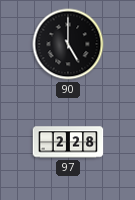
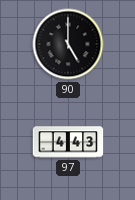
97: 2:28 -> 4:43 (68, 142)
